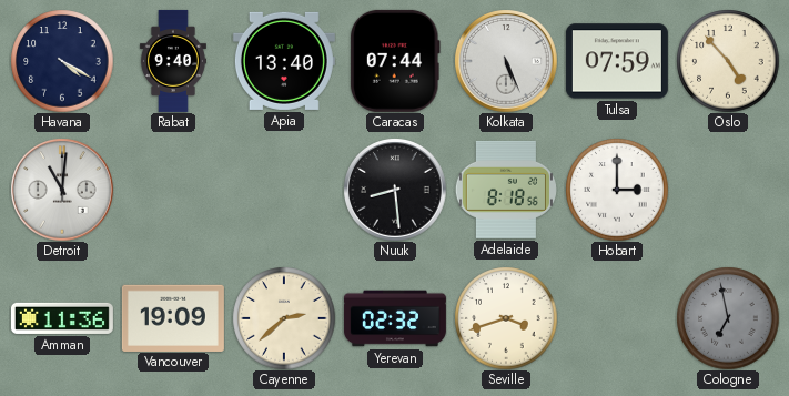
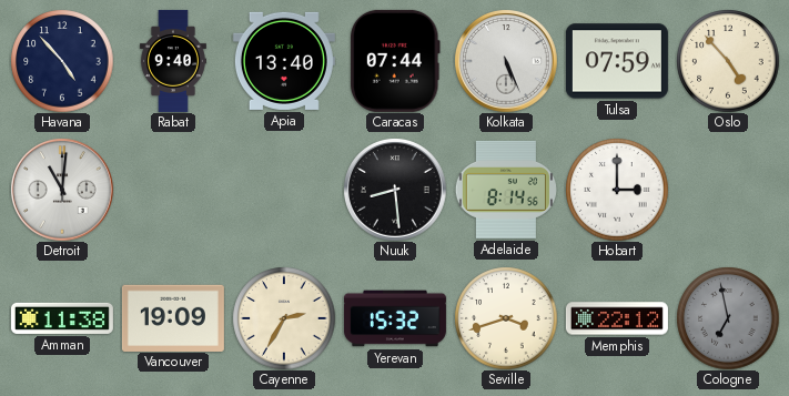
Havana: 4:20 -> 4:53 (62, 61)
Adelaide: 8:18 -> 8:14 (506, 190)
Amman: 11:36 -> 11:38 (62, 318)
Cayenne: 2:38 -> 2:35 (284, 318)
Yerevan: 02:32 -> 15:32 (395, 318)
Memphis: none -> 22:12 (617, 318)
